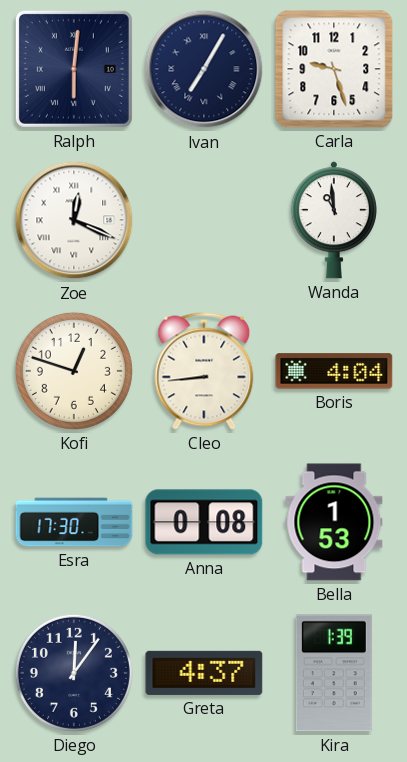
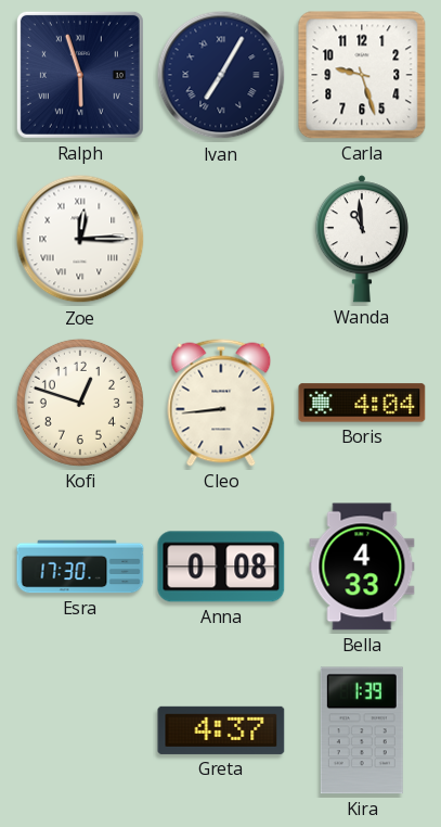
Ralph: 6:01 -> 5:57 (80, 75)
Zoe: 12:19 -> 12:15 (80, 239)
Bella: 1:53 -> 4:33 (362, 567)
Diego: 12:06 -> none (74, 673)
